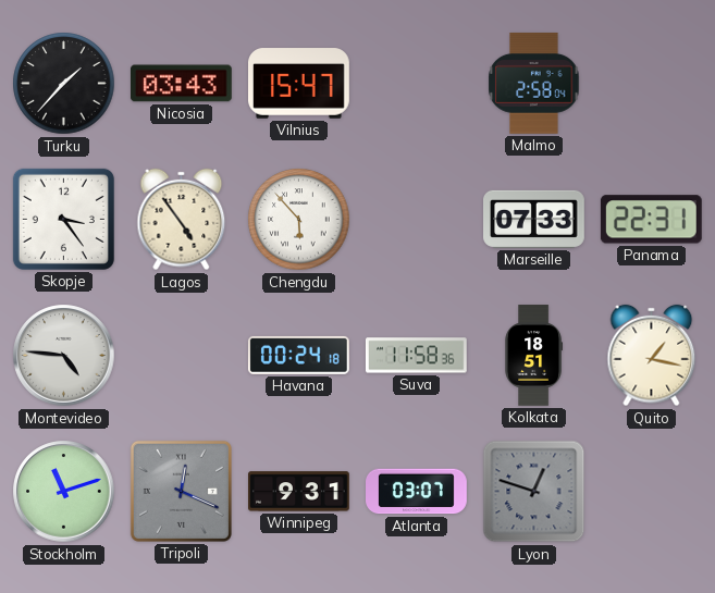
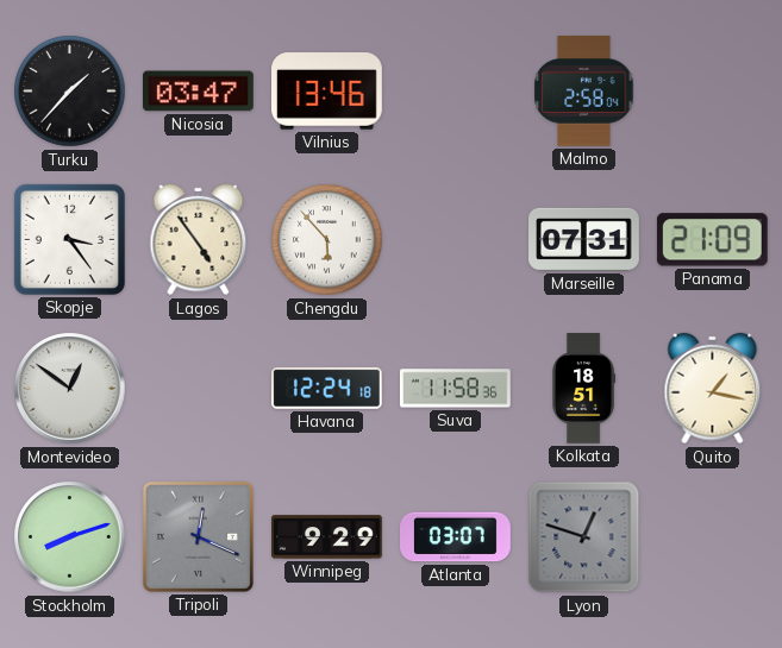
Nicosia: 03:43 -> 03:47 (198, 92)
Vilnius: 15:47 -> 13:46 (327, 92)
Marseille: 07:33 -> 07:31 (584, 239)
Panama: 22:31 -> 21:09 (712, 240)
Montevideo: 4:46 -> 12:51 (70, 389)
Havana: 00:24 -> 12:24 (326, 388)
Stockholm: 11:12 -> 8:12 (70, 537)
Winnipeg: 9:31 -> 9:29 (327, 537)
